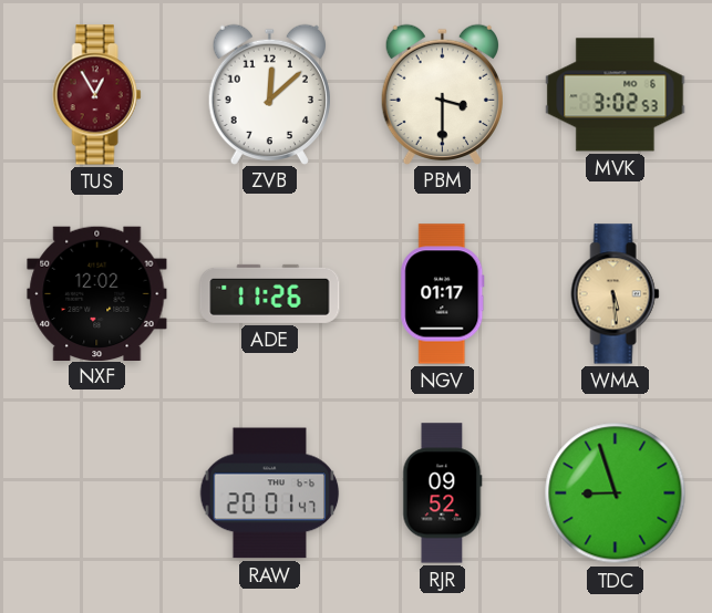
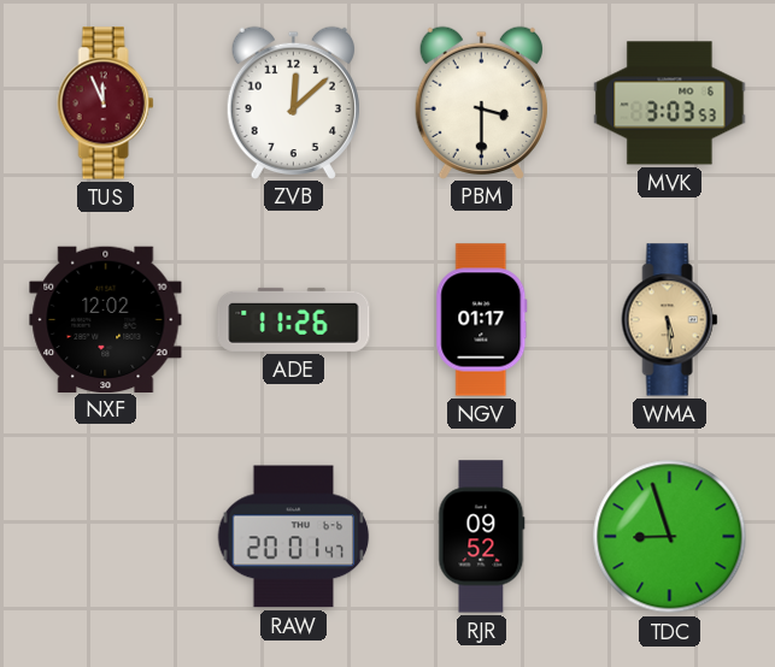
TUS: 12:55 -> 11:56 (106, 104)
MVK: 3:02 -> 3:03 (670, 104)
